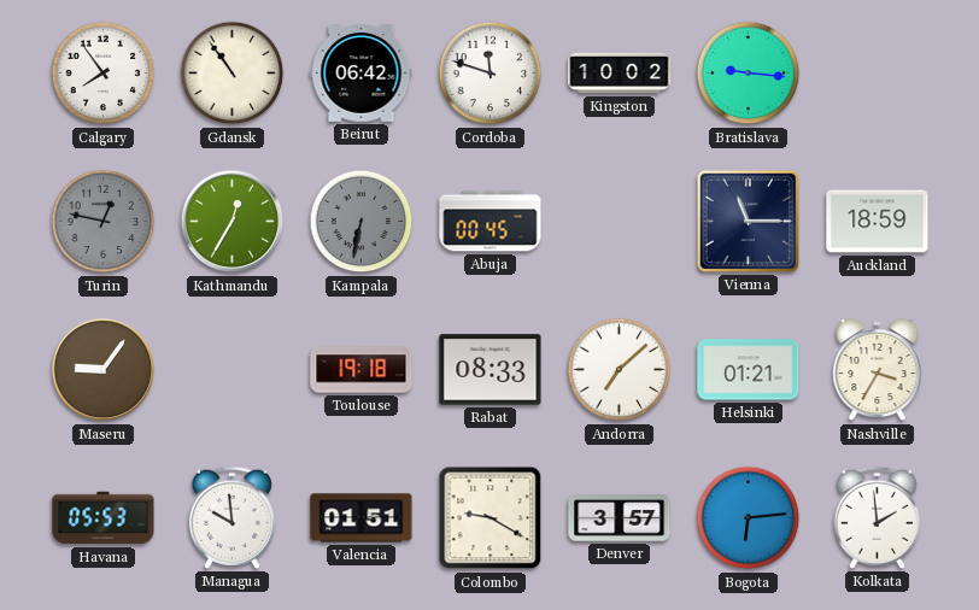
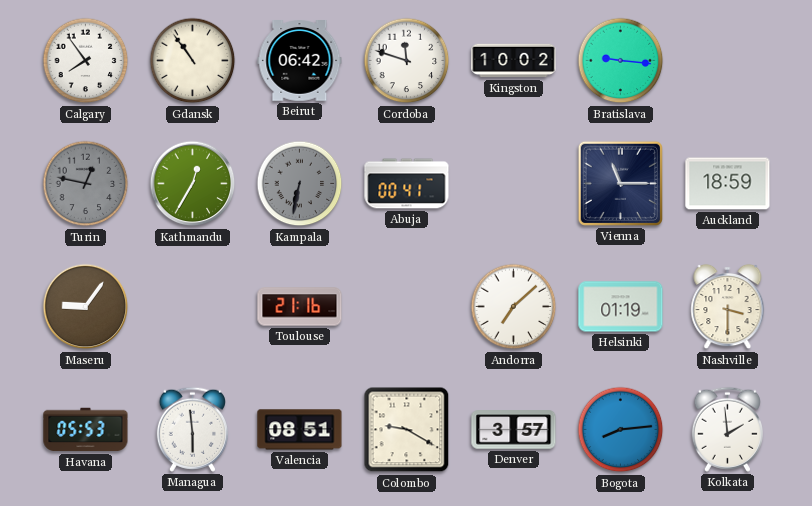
Abuja: 00:45 -> 00:41 (407, 184)
Toulouse: 19:18 -> 21:16 (300, 307)
Rabat: 08:33 -> none (491, 370)
Helsinki: 01:21 -> 01:19 (621, 307)
Nashville: 3:35 -> 3:30 (728, 307)
Managua: 9:59 -> 5:59 (192, 429)
Valencia: 01:51 -> 08:51 (300, 430)
Bogota: 6:14 -> 8:14 (621, 430)
